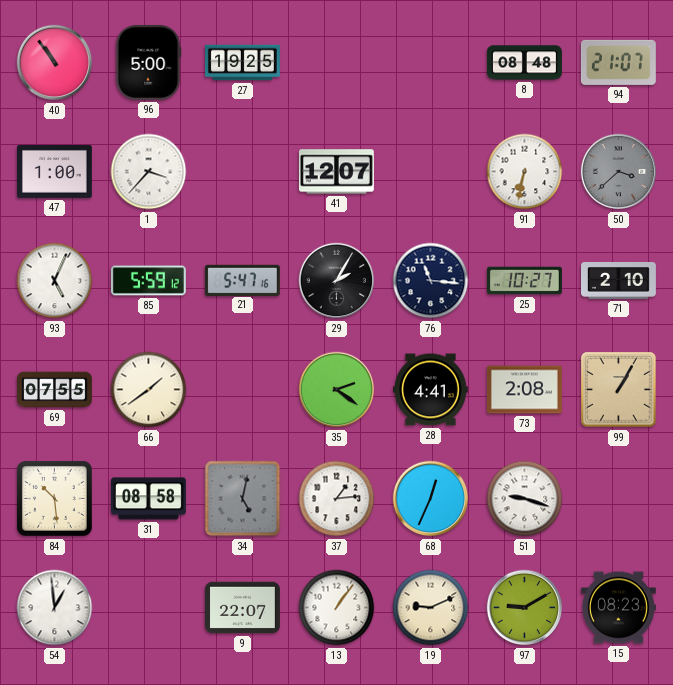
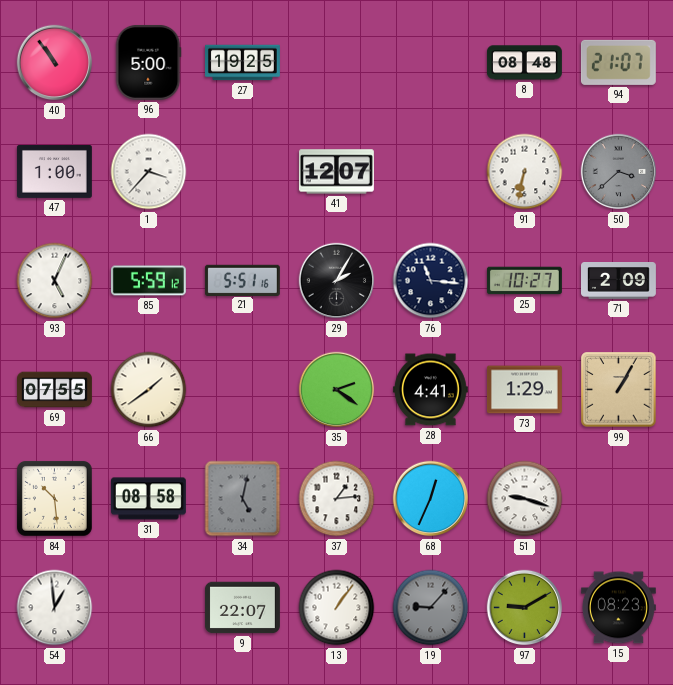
21: 5:47 -> 5:51 (242, 280)
71: 2:10 -> 2:09 (619, 281)
73: 2:08 -> 1:29 (524, 390)
19: 9:11 -> 9:07 (431, 608)
19 dial: cream -> grey (431, 608)
